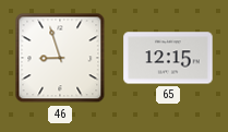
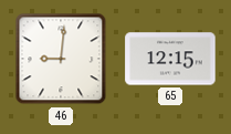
46: 8:57 -> 9:01 (61, 59)
